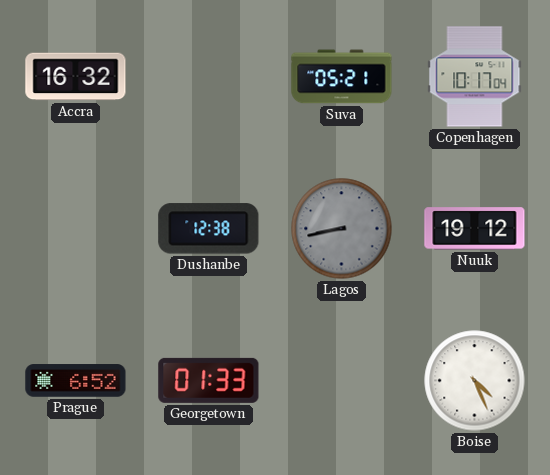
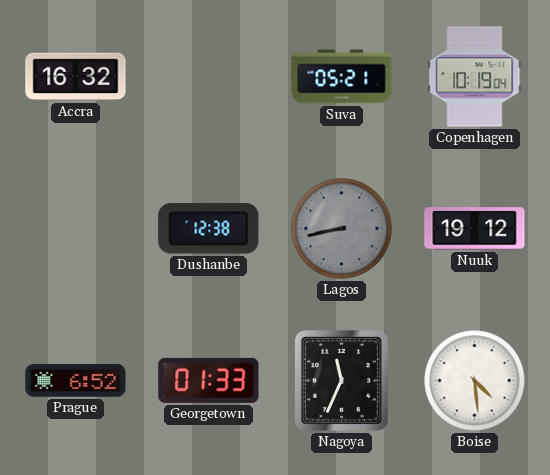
Copenhagen: 10:17 -> 10:19 (475, 77)
Nagoya: none -> 11:34 (341, 380)
Boise: 4:26 -> 4:29 (475, 381)
